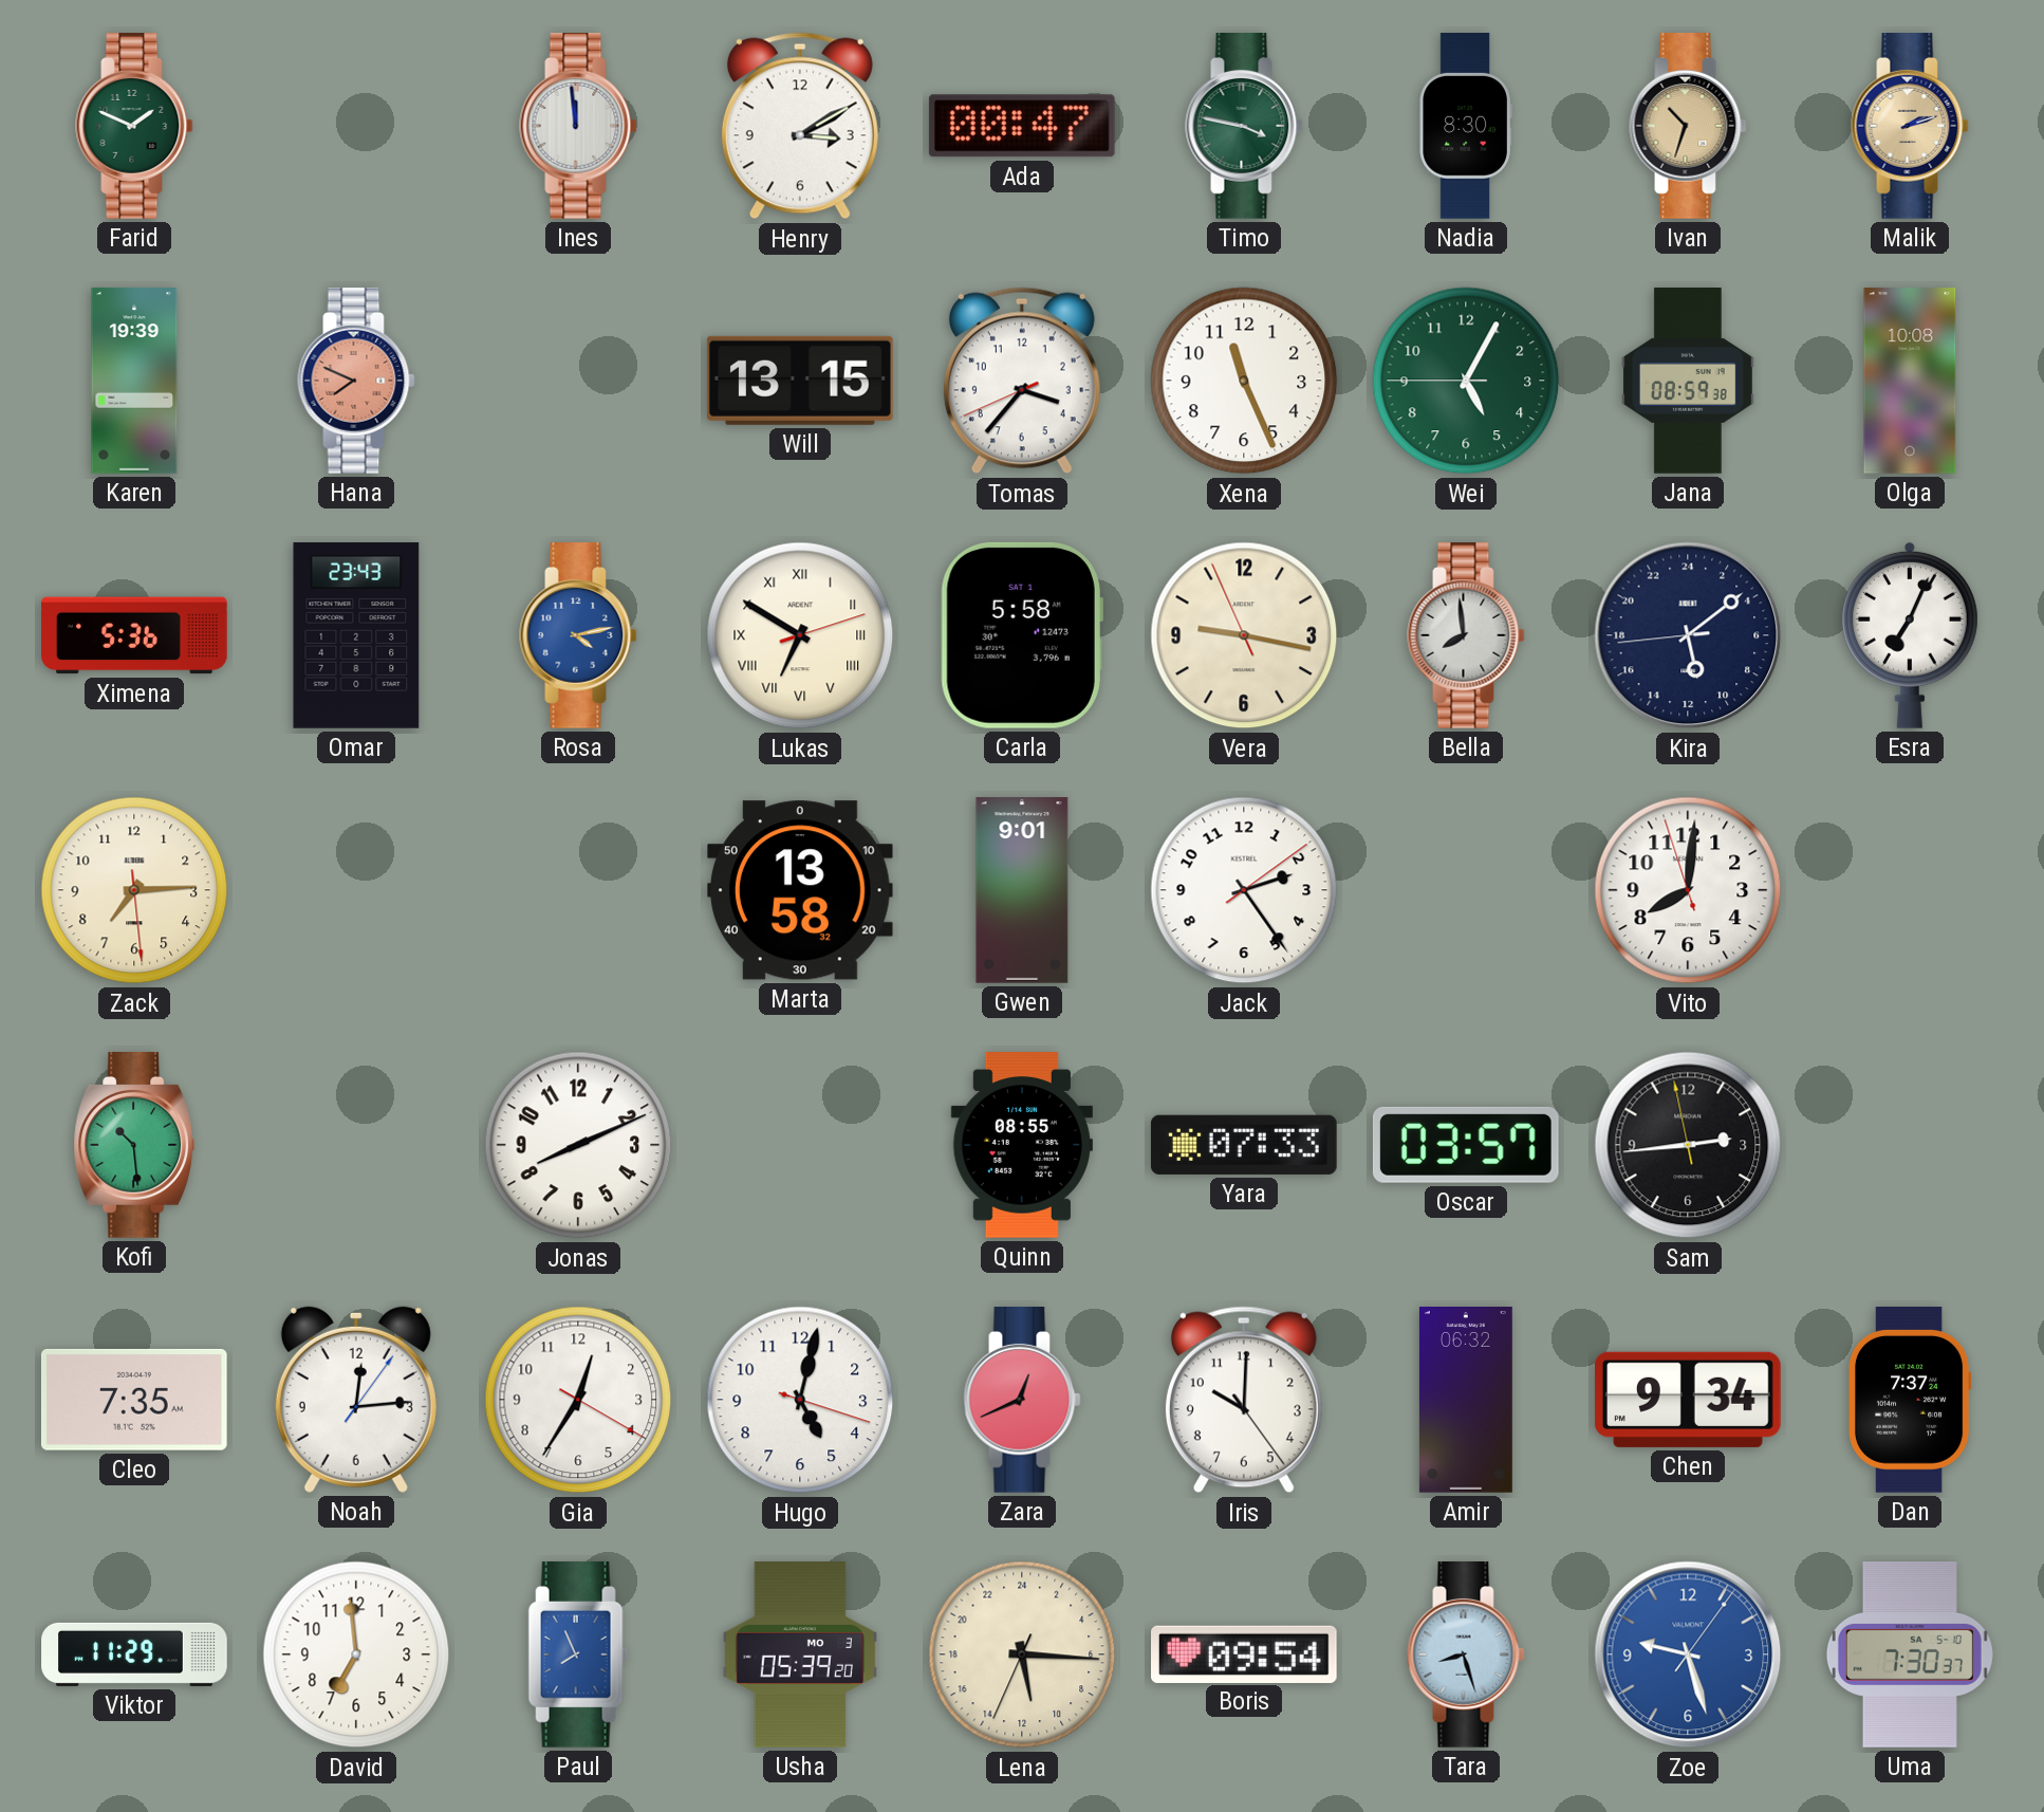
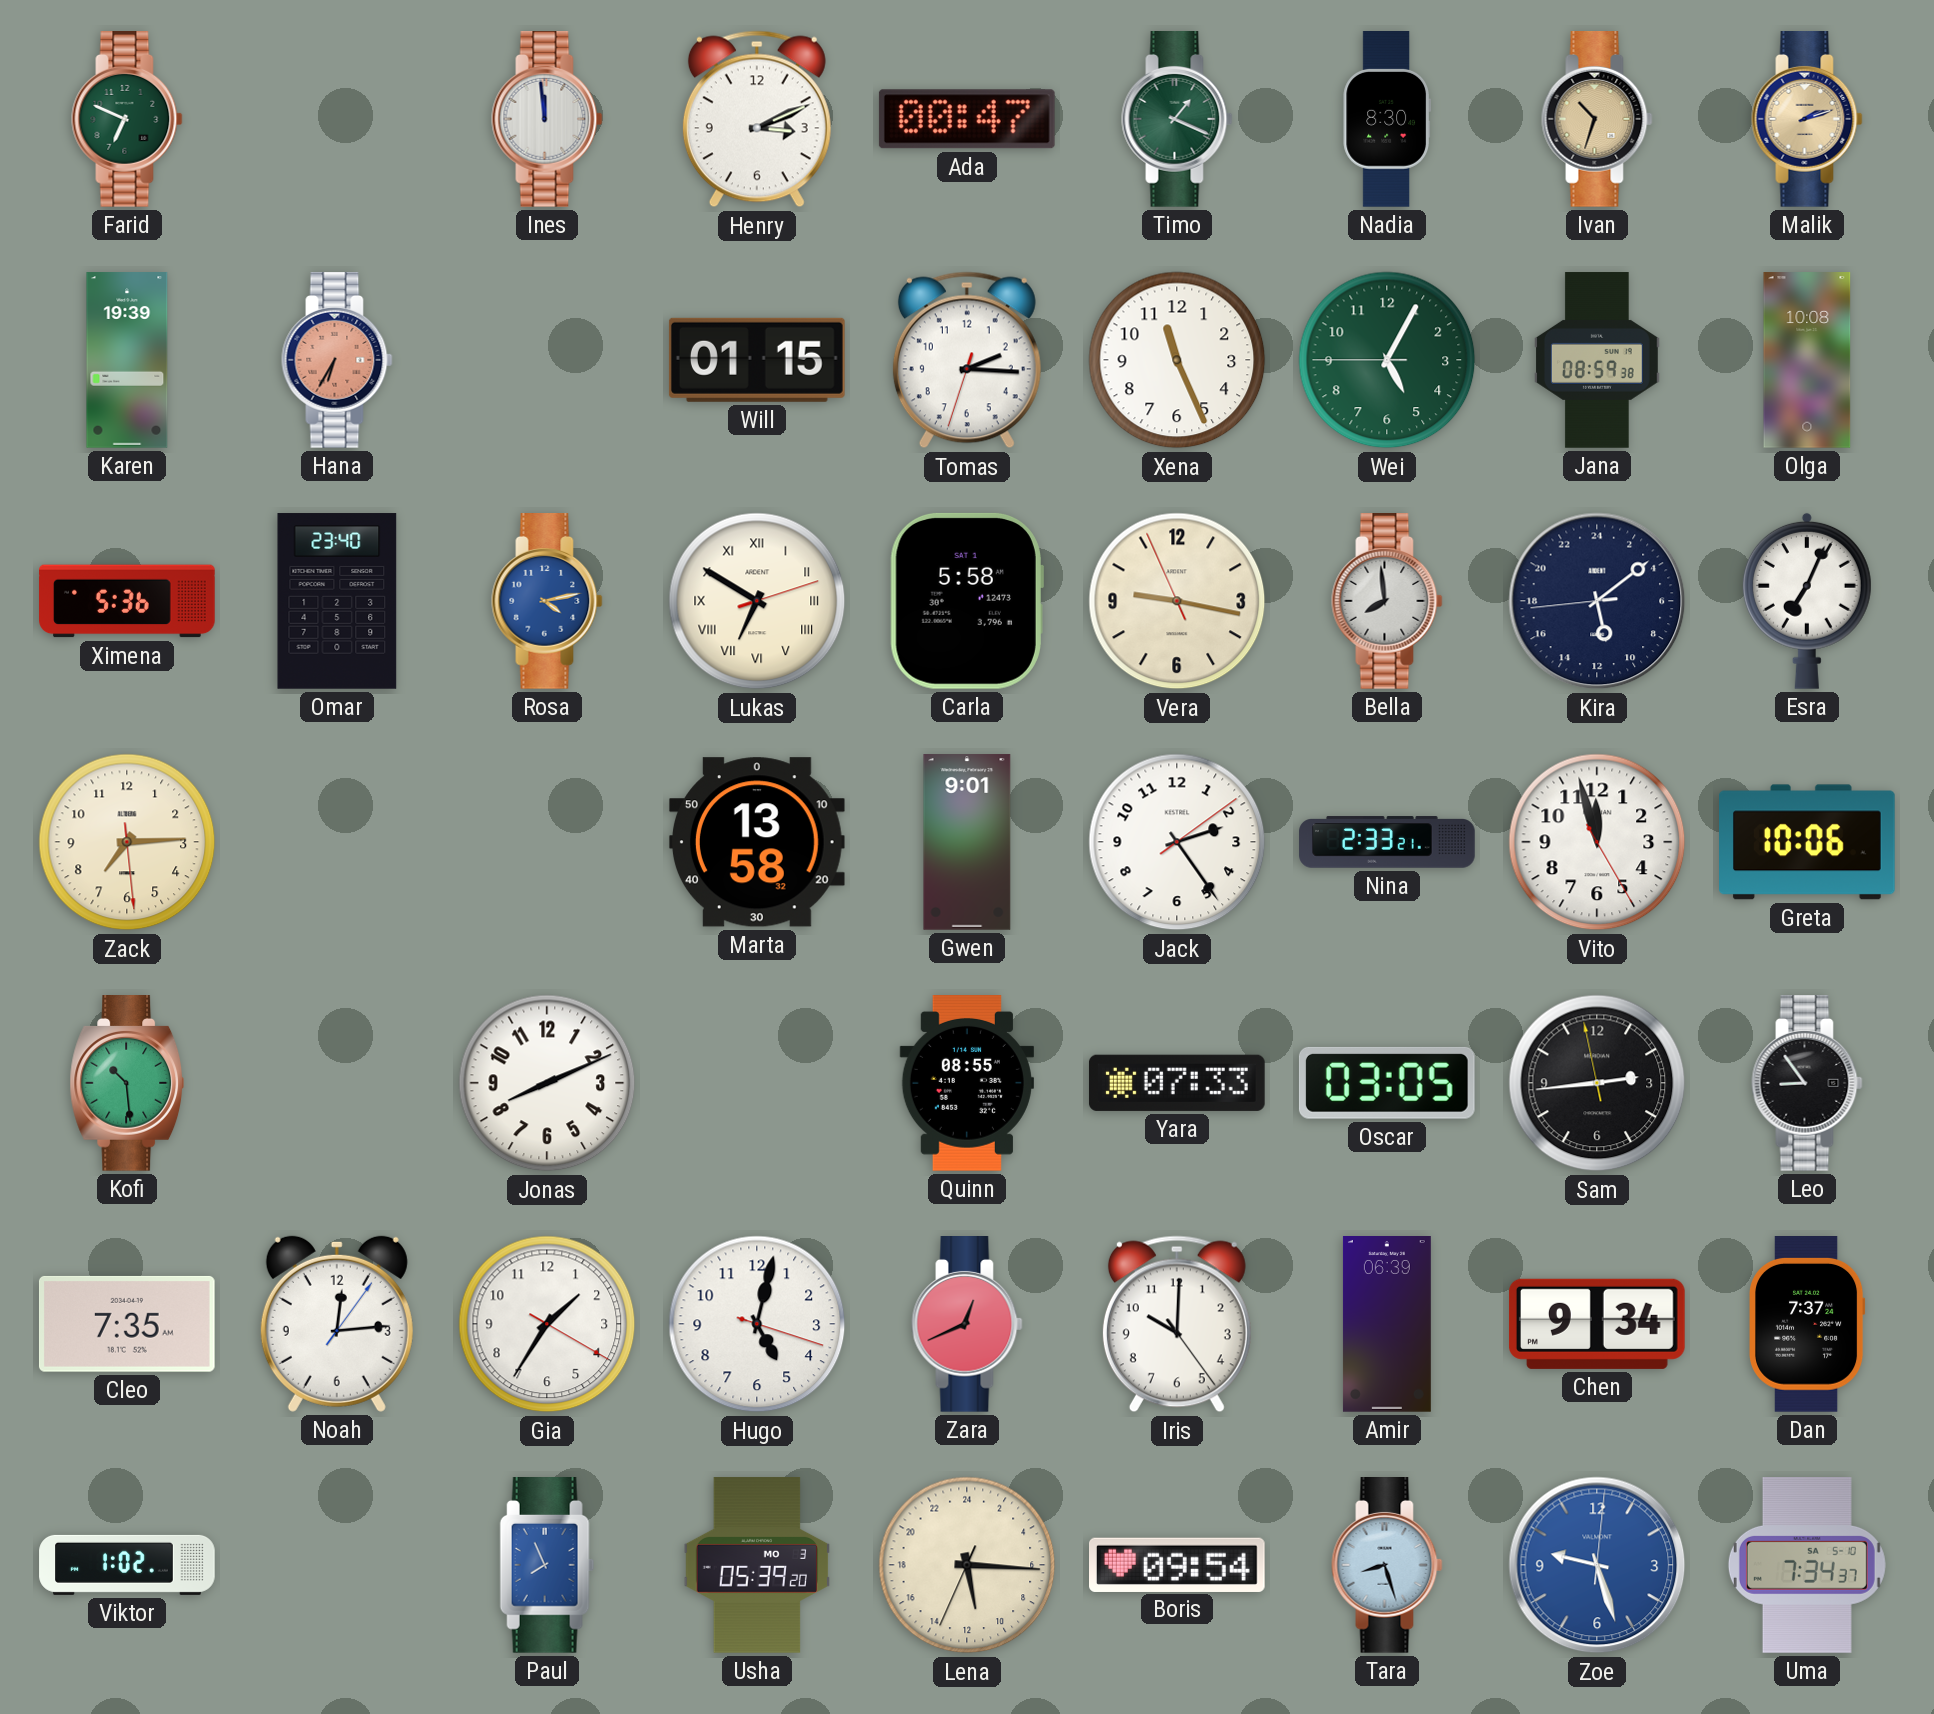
Farid: 1:49 -> 6:49 (127, 120)
Henry: 3:10 -> 3:11 (757, 119)
Timo: 3:47 -> 1:19 (1177, 120)
Hana: 7:49 -> 6:35 (337, 361)
Will: 13:15 -> 01:15 (757, 360)
Tomas: 3:36 -> 2:15 (967, 360)
Omar: 23:43 -> 23:40 (337, 601)
Nina: none -> 2:33 (1387, 842)
Vito: 8:00 -> 11:57 (1597, 842)
Greta: none -> 10:06 (1808, 842)
Oscar: 03:57 -> 03:05 (1387, 1083)
Leo: none -> 8:54 (1807, 1084)
Gia: 12:35 -> 1:35 (547, 1324)
Amir: 06:32 -> 06:39 (1387, 1324)
Viktor: 11:29 -> 1:02 (127, 1565)
David: 6:59 -> none (356, 1654)
Zoe: 9:27:06 -> 9:27:01 (1597, 1565)
Uma: 7:30 -> 7:34 (1807, 1566)
